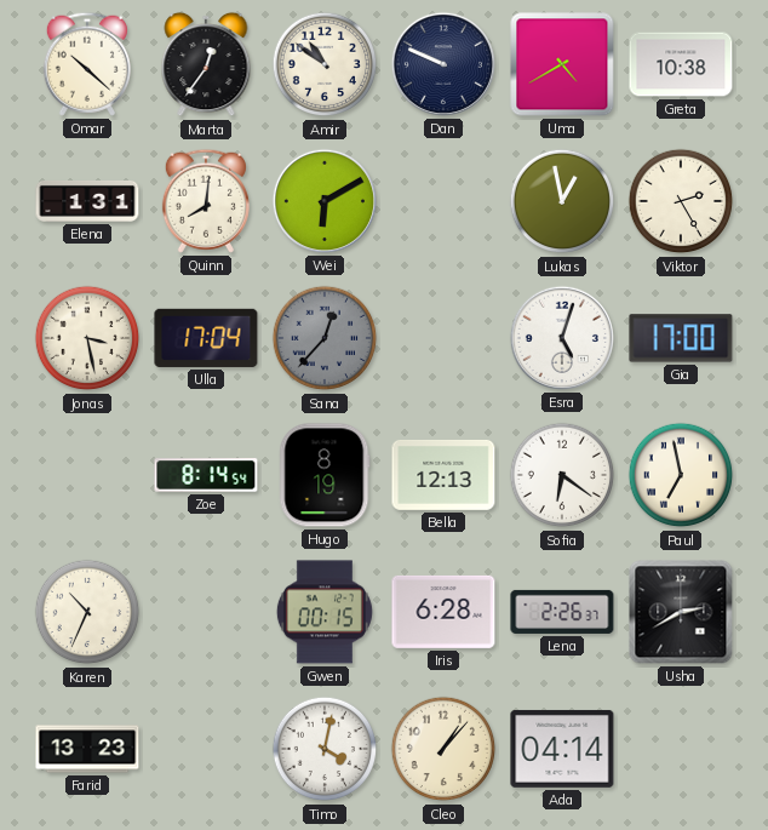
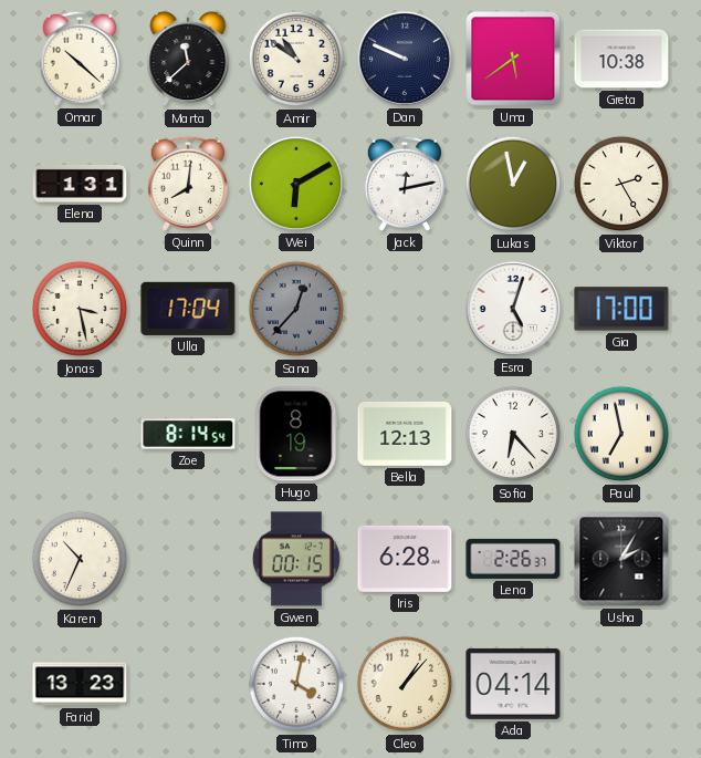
Marta: 12:36 -> 11:38 (188, 59)
Uma: 4:40 -> 5:39 (513, 59)
Jack: none -> 12:13 (405, 184)
Sofia: 6:21 -> 6:23 (513, 434)
Usha: 2:40 -> 2:05 (621, 559)
